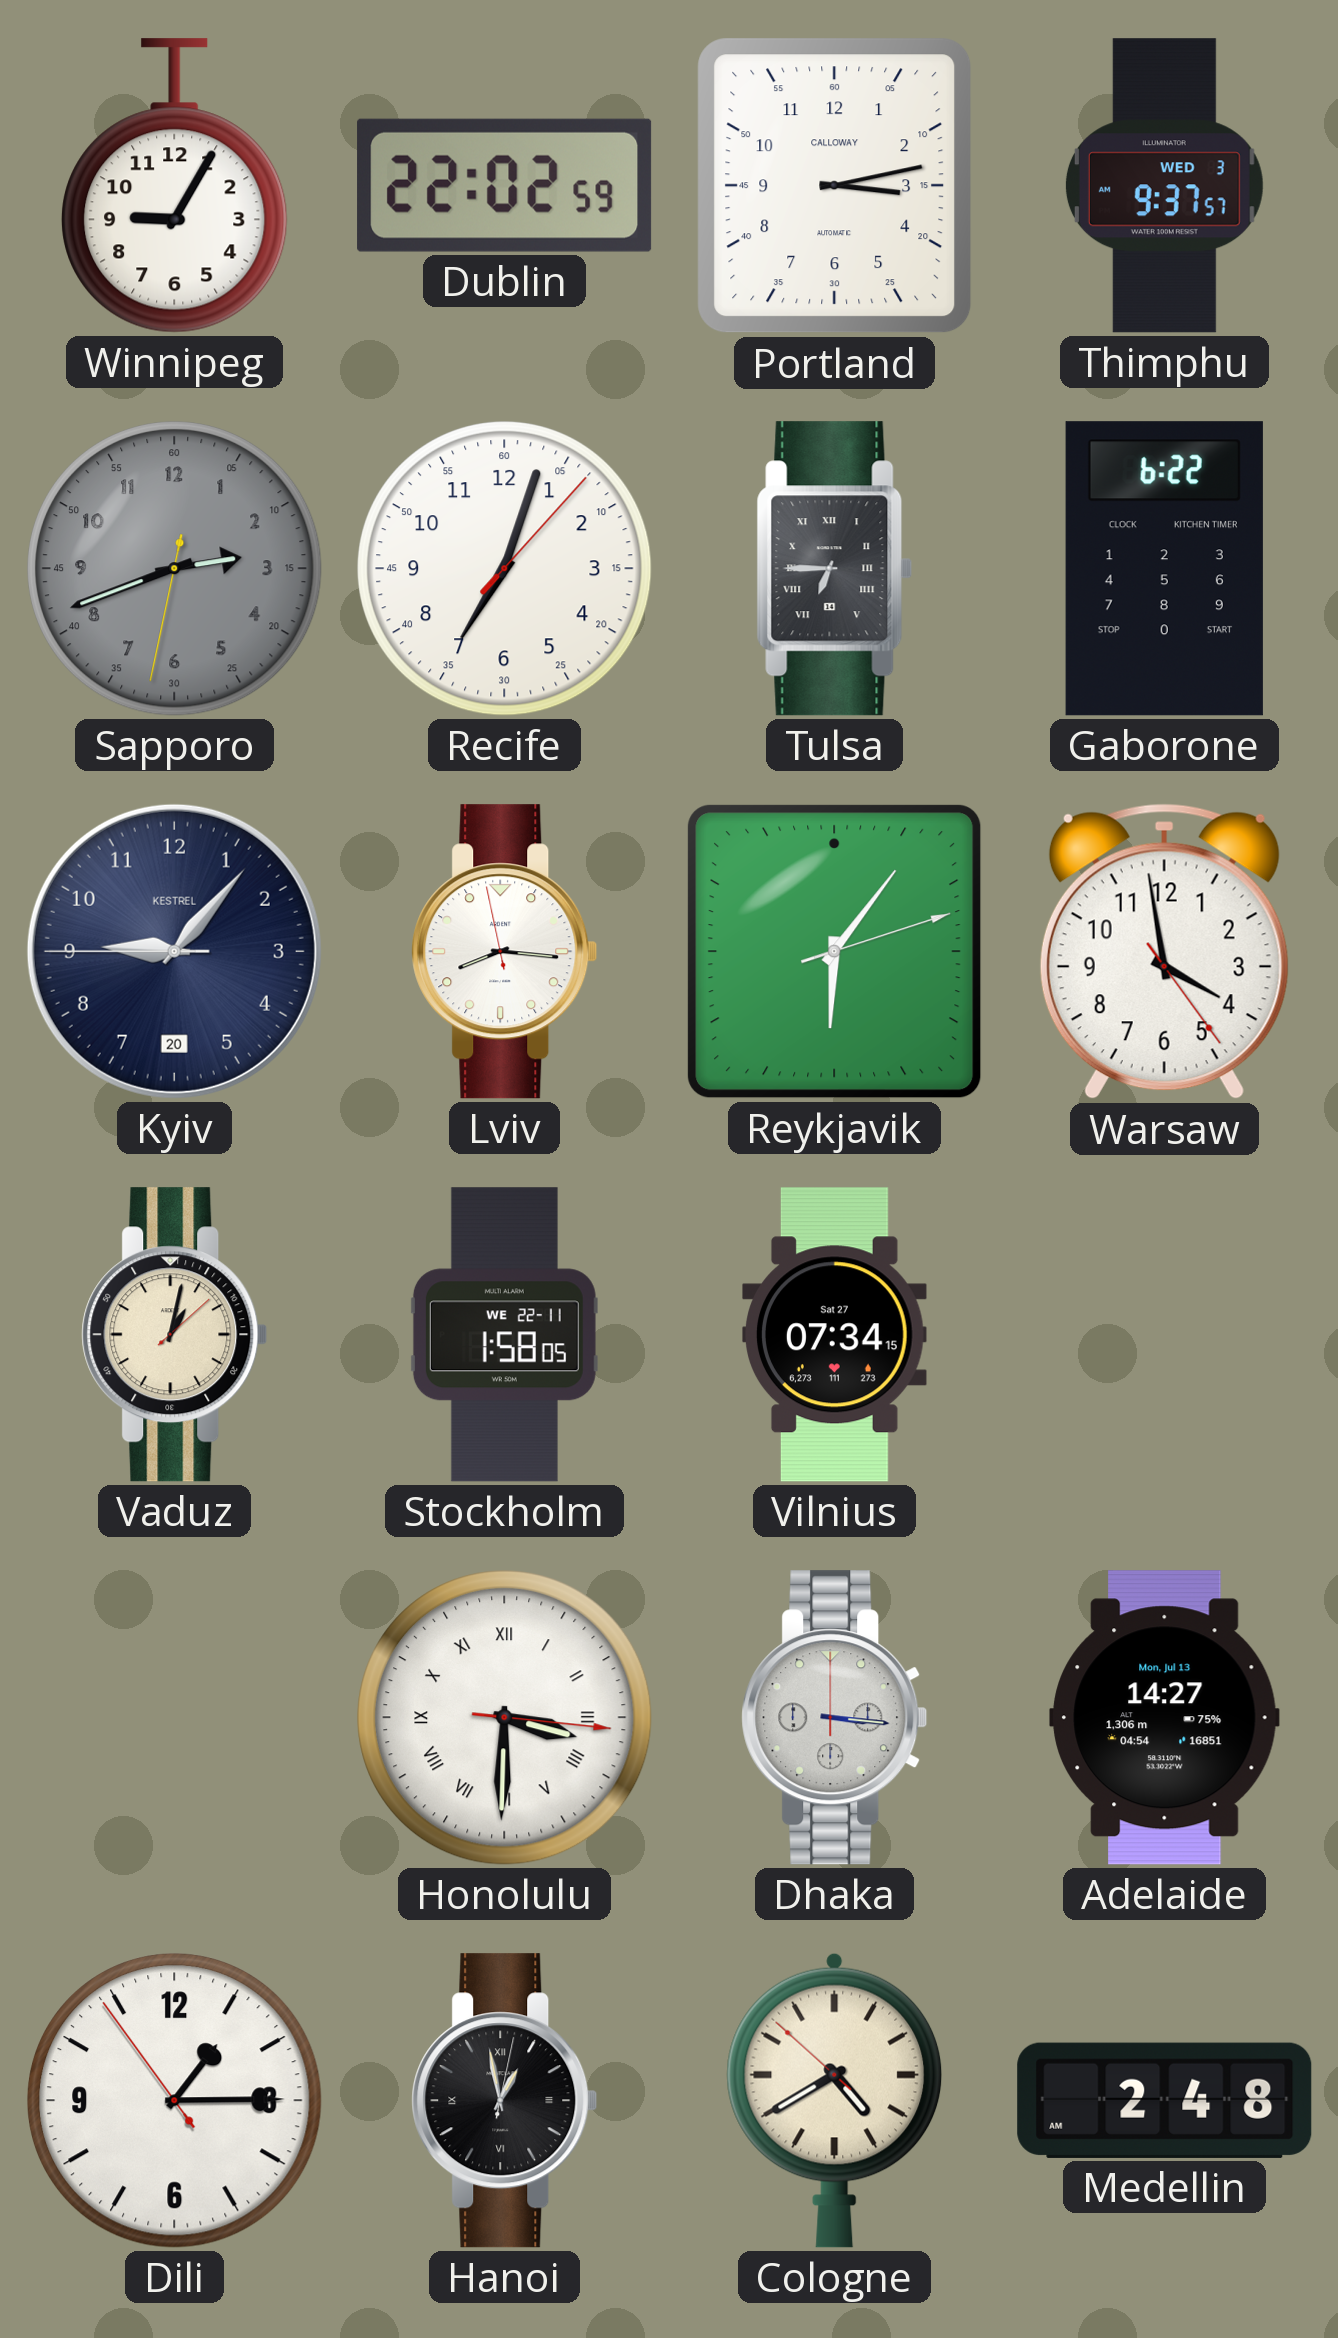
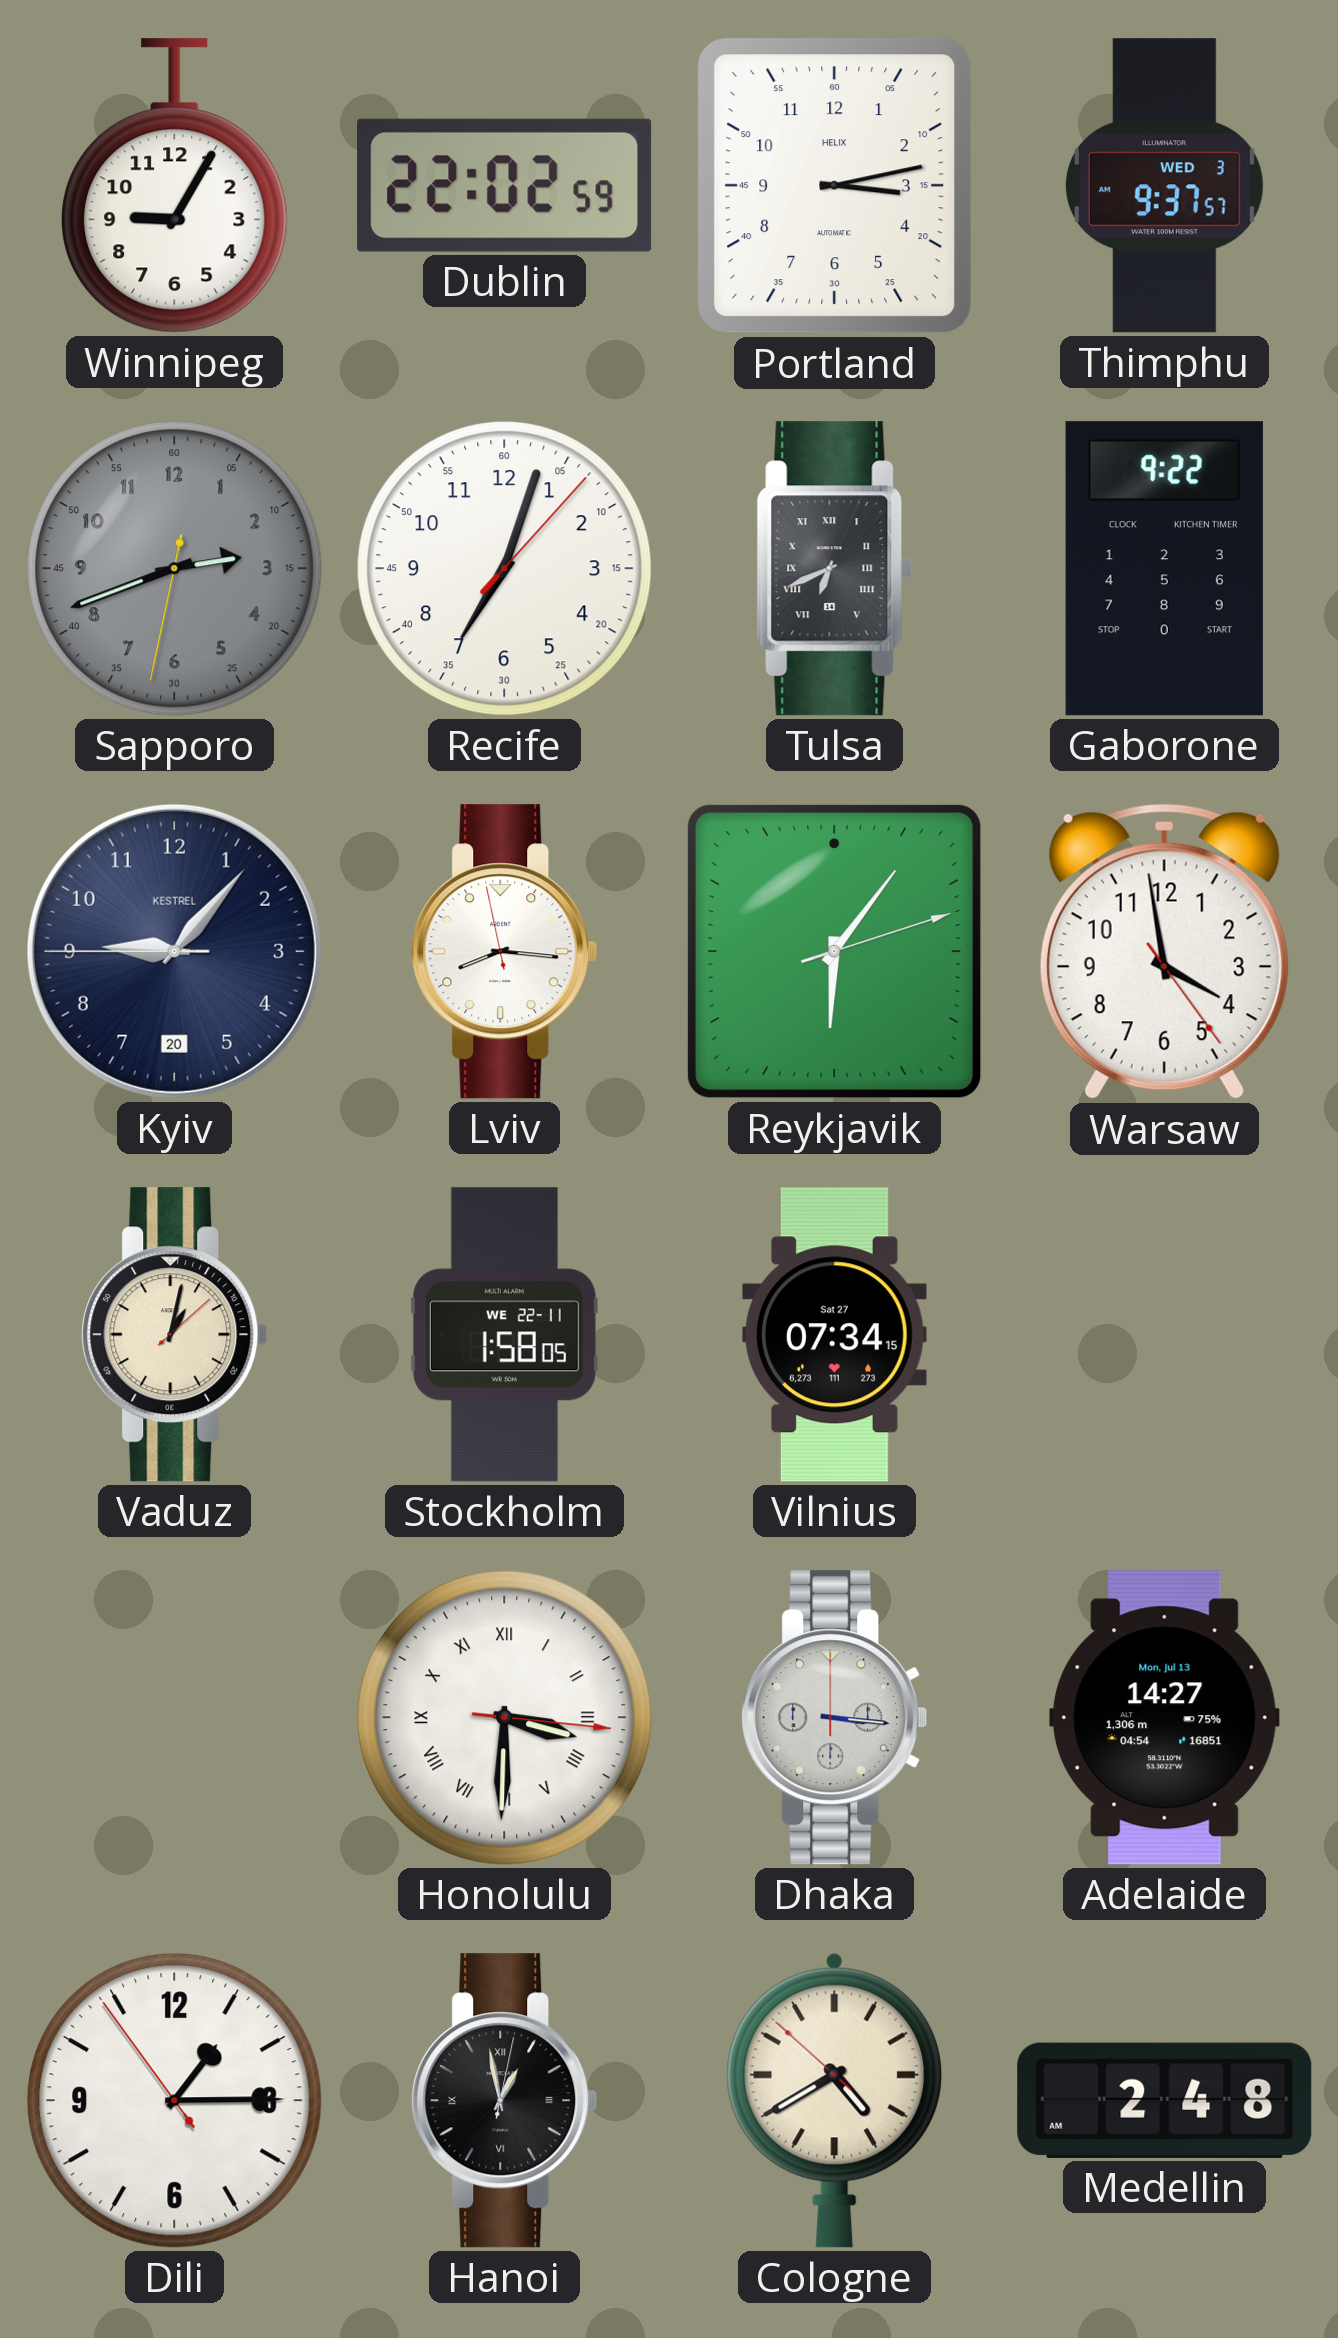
Portland brand: CALLOWAY -> HELIX (835, 186)
Tulsa: 6:45 -> 6:41 (835, 569)
Gaborone: 6:22 -> 9:22 (1164, 569)
